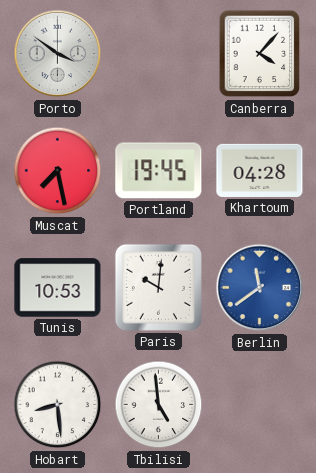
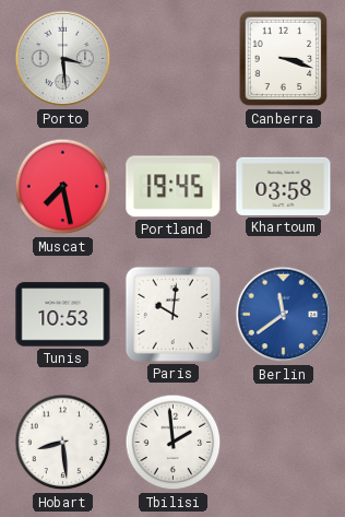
Porto: 3:51 -> 3:29 (63, 59)
Canberra: 4:07 -> 3:18 (284, 59)
Khartoum: 04:28 -> 03:58 (284, 186)
Tbilisi: 4:59 -> 1:59 (174, 443)
